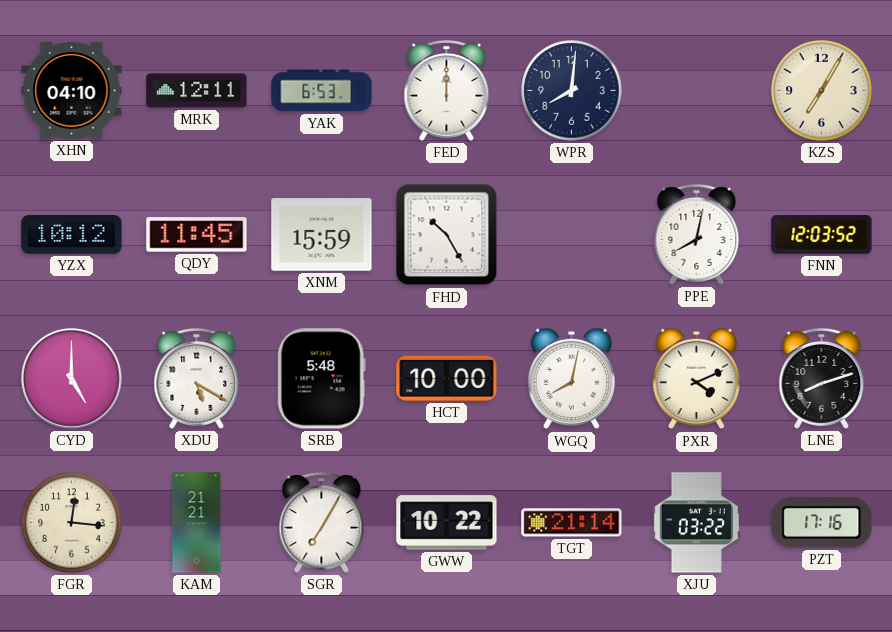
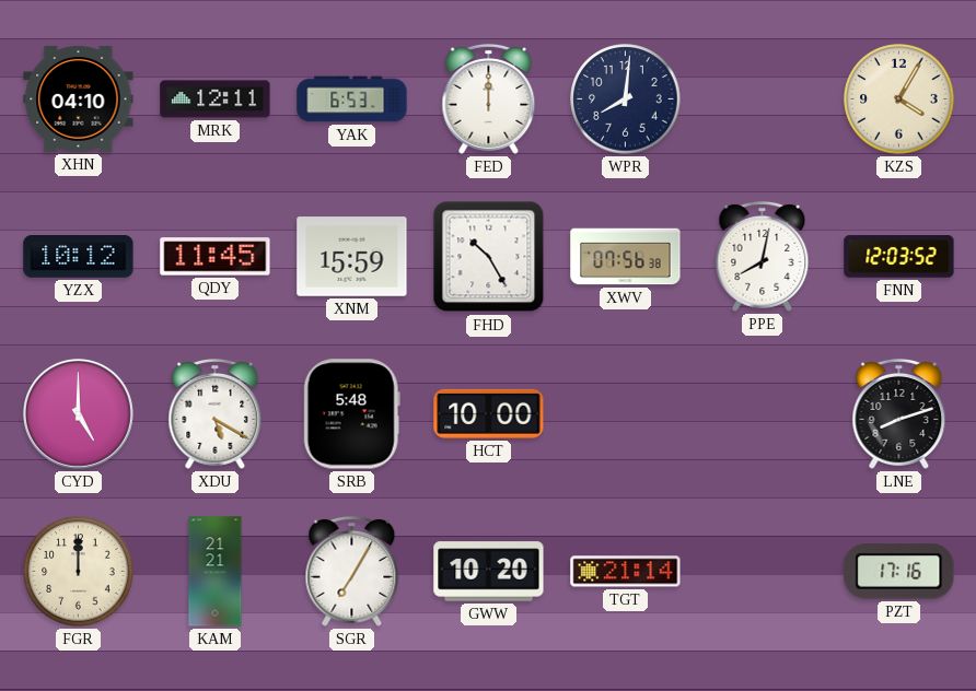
KZS: 7:05 -> 4:05 (899, 99)
XWV: none -> 07:56 (626, 257)
WGQ: 8:02 -> none (571, 379)
PXR: 4:11 -> none (696, 379)
FGR: 12:16 -> 12:00 (79, 572)
GWW: 10:22 -> 10:20 (489, 572)
XJU: 03:22 -> none (696, 523)
